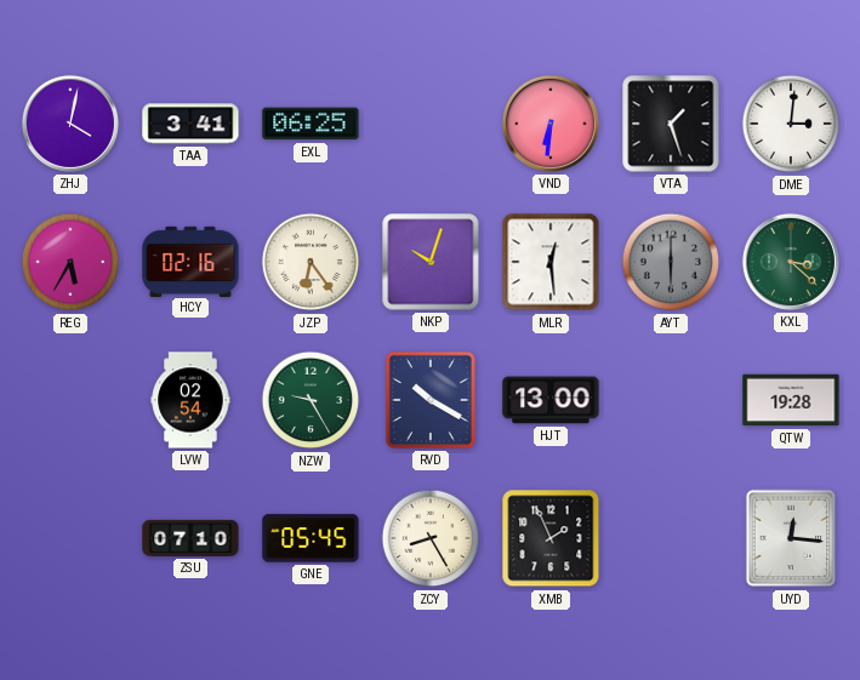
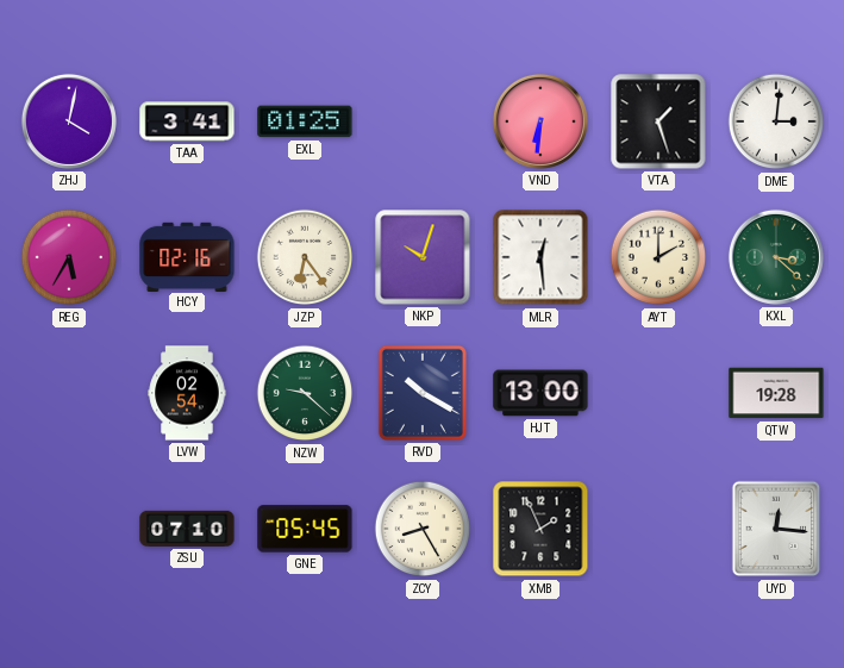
EXL: 06:25 -> 01:25 (305, 121)
AYT: 6:00 -> 2:00 (658, 257)
AYT dial: grey -> cream (658, 257)
NZW: 9:25 -> 9:22 (305, 393)
